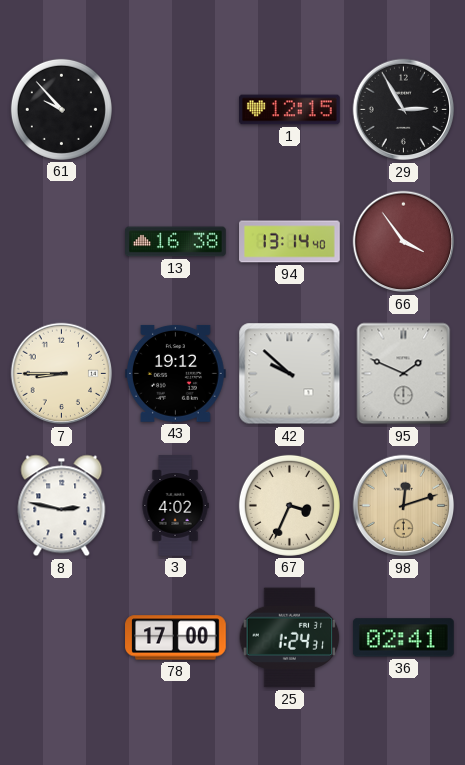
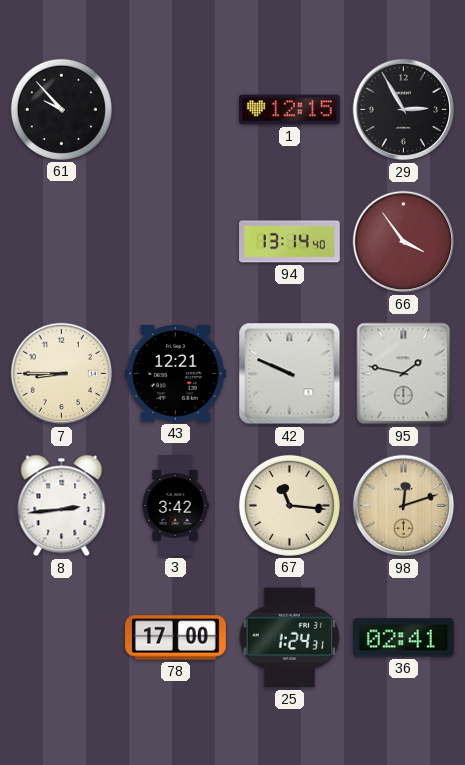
13: 16:38 -> none (176, 242)
43: 19:12 -> 12:21 (176, 373)
42: 9:52 -> 9:49 (290, 374)
95: 1:49 -> 1:47 (404, 374)
8: 2:47 -> 2:44 (62, 506)
3: 4:02 -> 3:42 (175, 506)
67: 3:34 -> 11:16 (289, 505)
